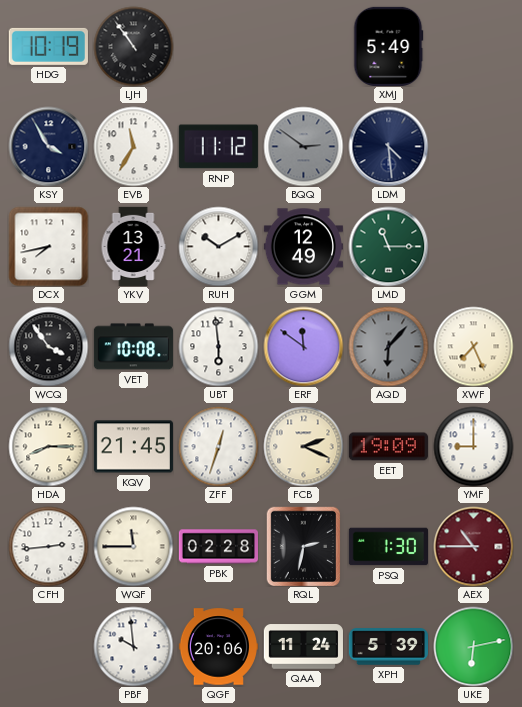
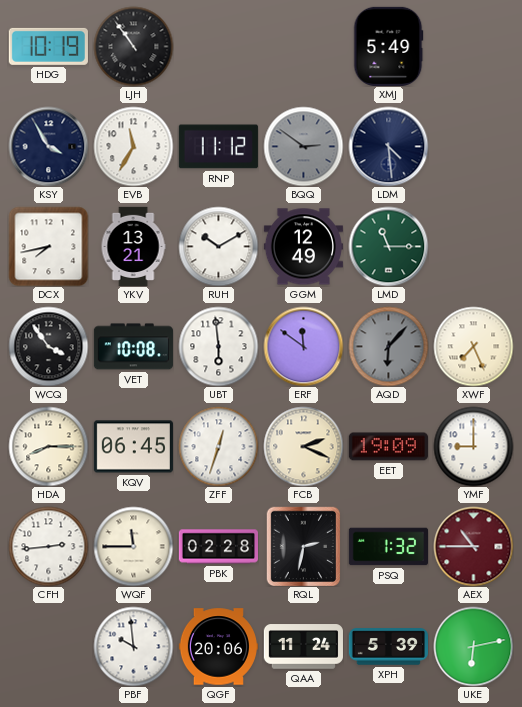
KQV: 21:45 -> 06:45 (133, 447)
PSQ: 1:30 -> 1:32 (388, 547)
